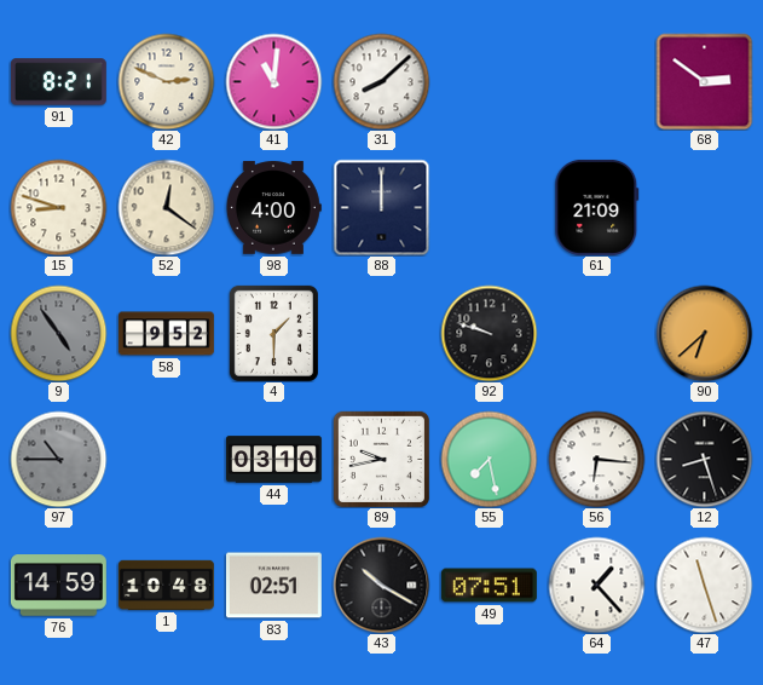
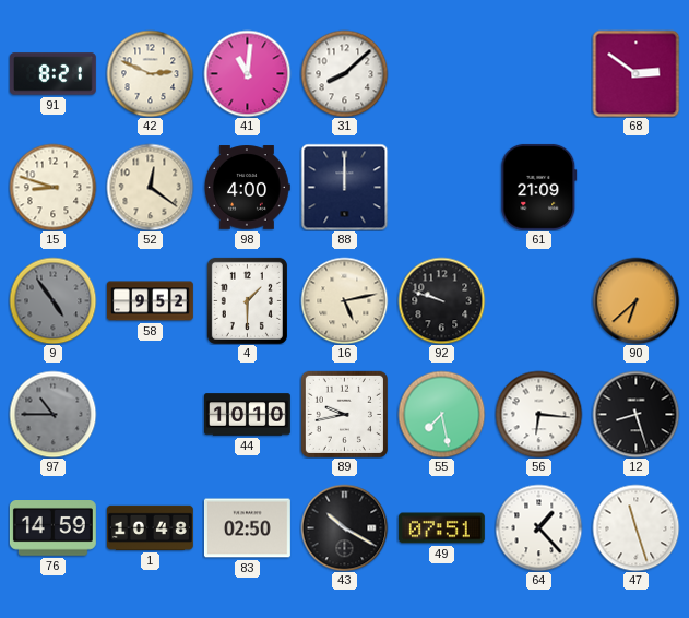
16: none -> 5:13 (344, 300)
44: 03:10 -> 10:10 (248, 415)
83: 02:51 -> 02:50 (247, 528)
